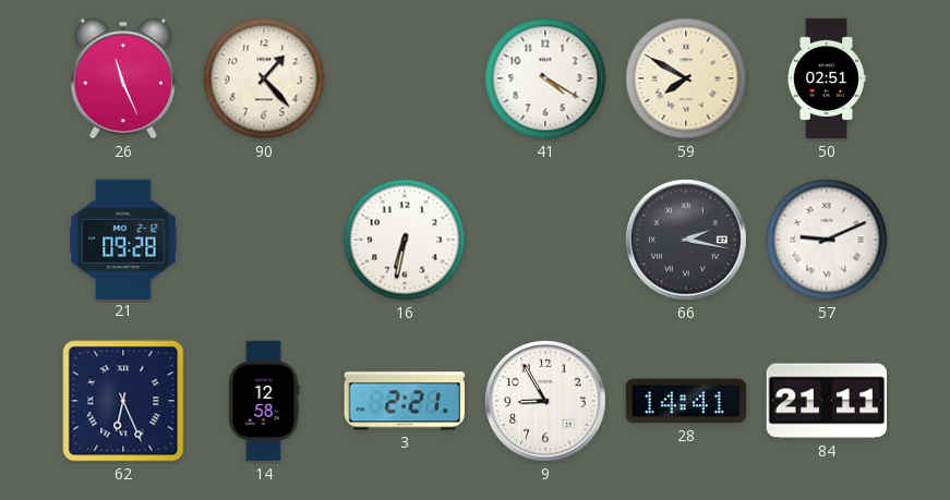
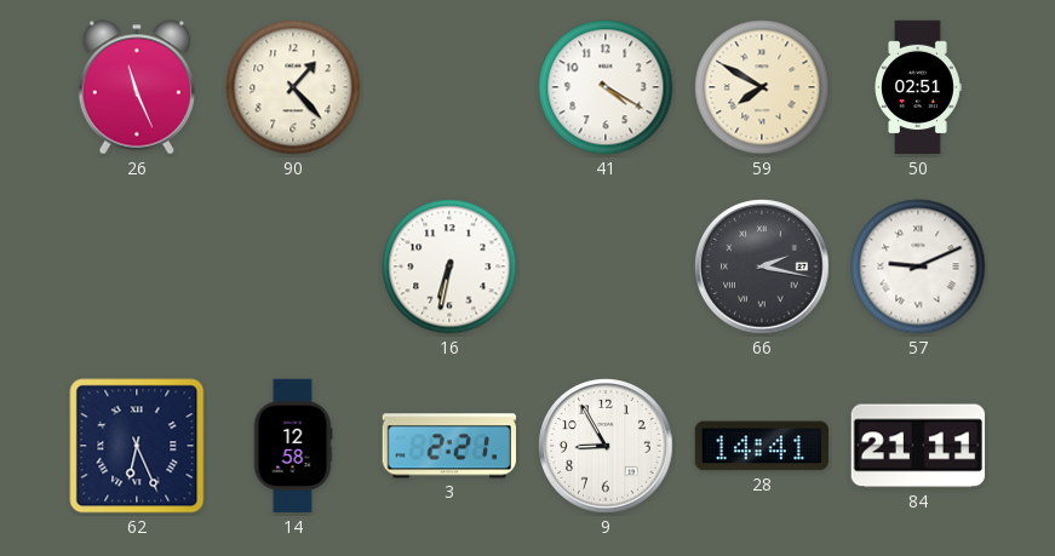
21: 09:28 -> none (123, 239)
